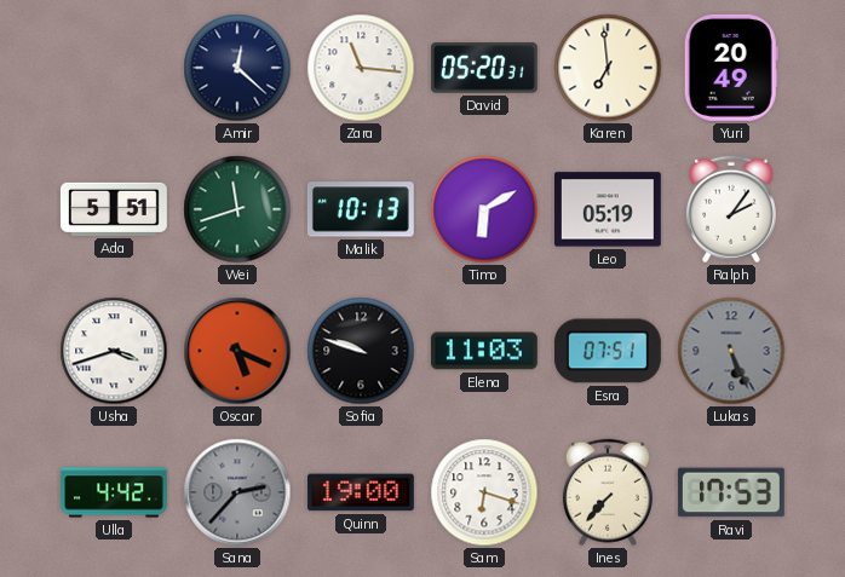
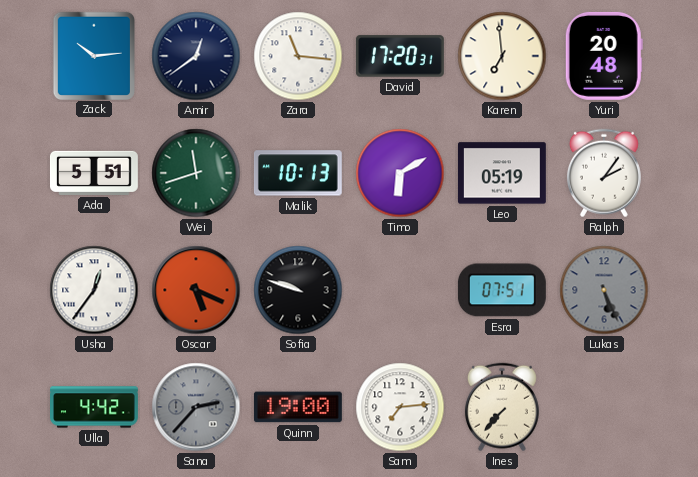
Zack: none -> 10:14 (93, 55)
Amir: 12:22 -> 12:39 (196, 56)
David: 05:20 -> 17:20 (400, 56)
Yuri: 20:49 -> 20:48 (604, 56)
Usha: 3:42 -> 12:36 (94, 290)
Elena: 11:03 -> none (484, 351)
Sam: 6:18 -> 7:14 (400, 407)
Ravi: 17:53 -> none (731, 492)
